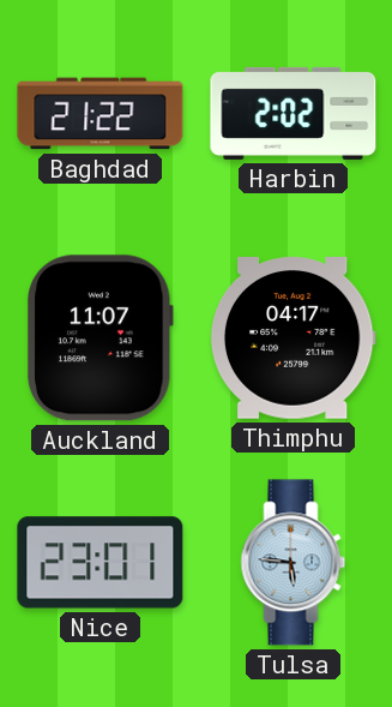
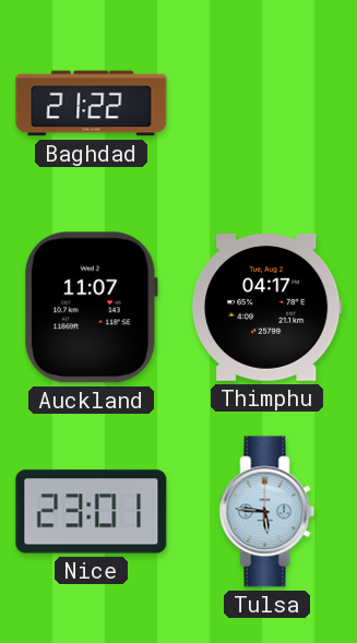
Harbin: 2:02 -> none (294, 113)
